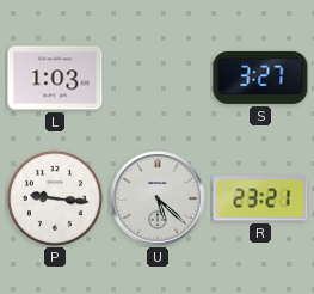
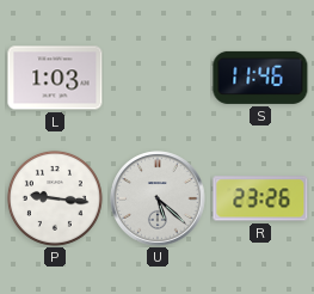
S: 3:27 -> 11:46 (260, 78)
R: 23:21 -> 23:26 (260, 198)
